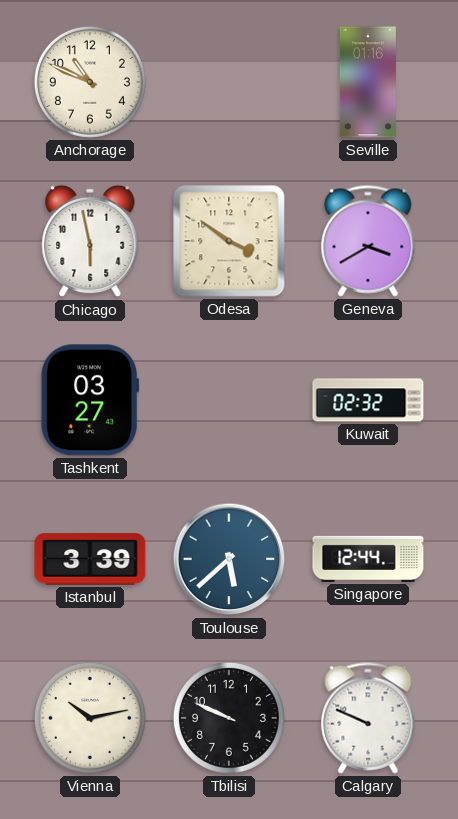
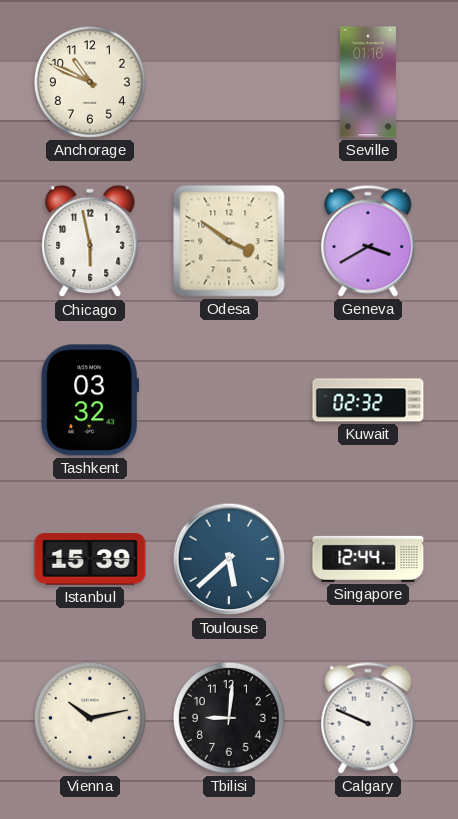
Tashkent: 03:27 -> 03:32 (90, 400)
Istanbul: 3:39 -> 15:39 (90, 559)
Tbilisi: 9:49 -> 9:01 (229, 718)
